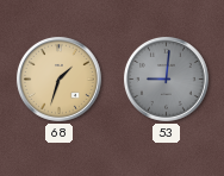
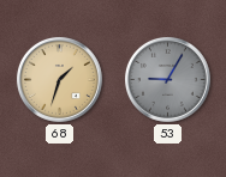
53: 9:01 -> 9:05 (167, 79)
